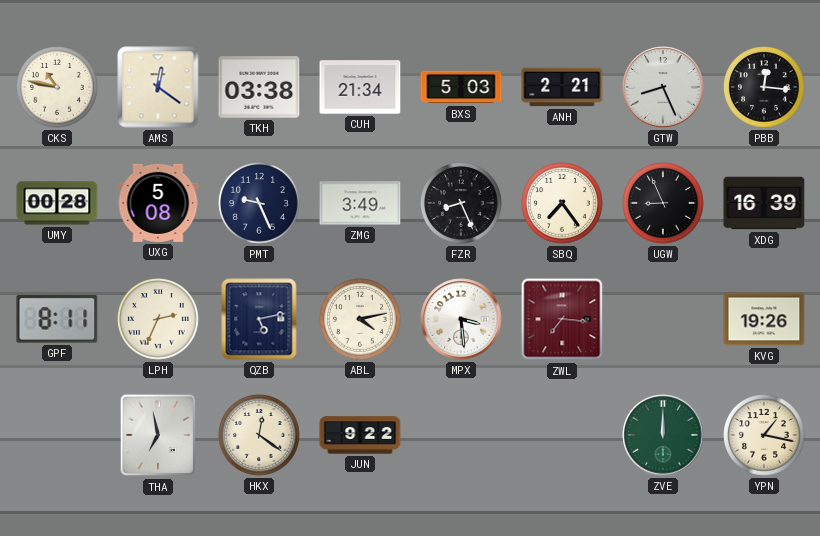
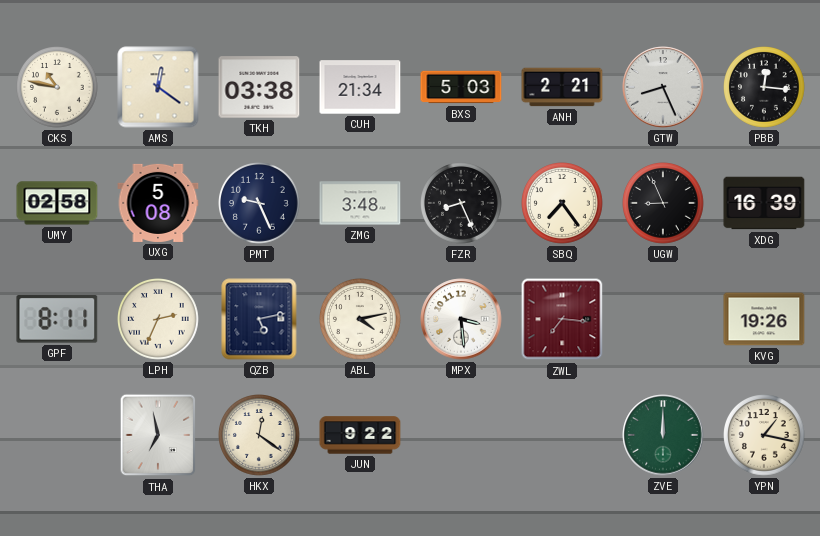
UMY: 00:28 -> 02:58 (57, 203)
ZMG: 3:49 -> 3:48 (360, 203)
